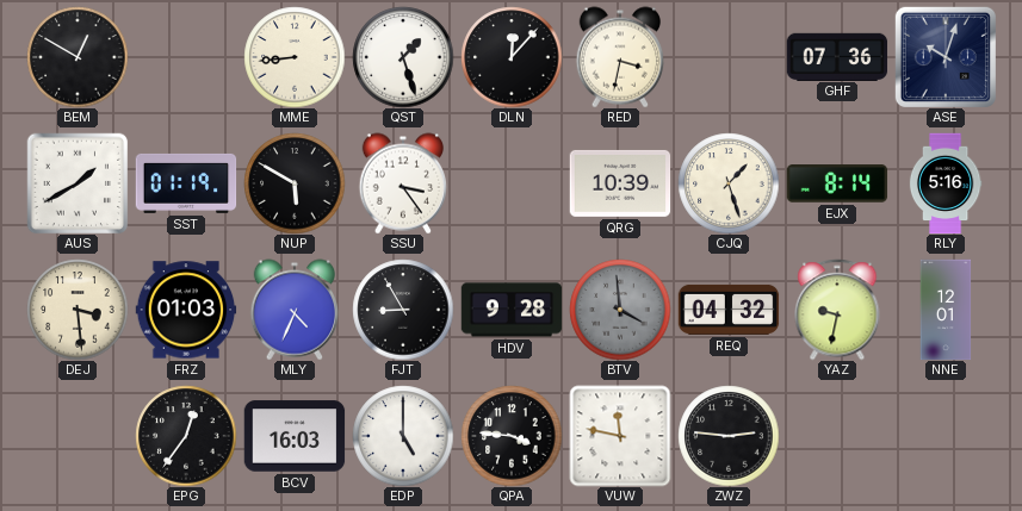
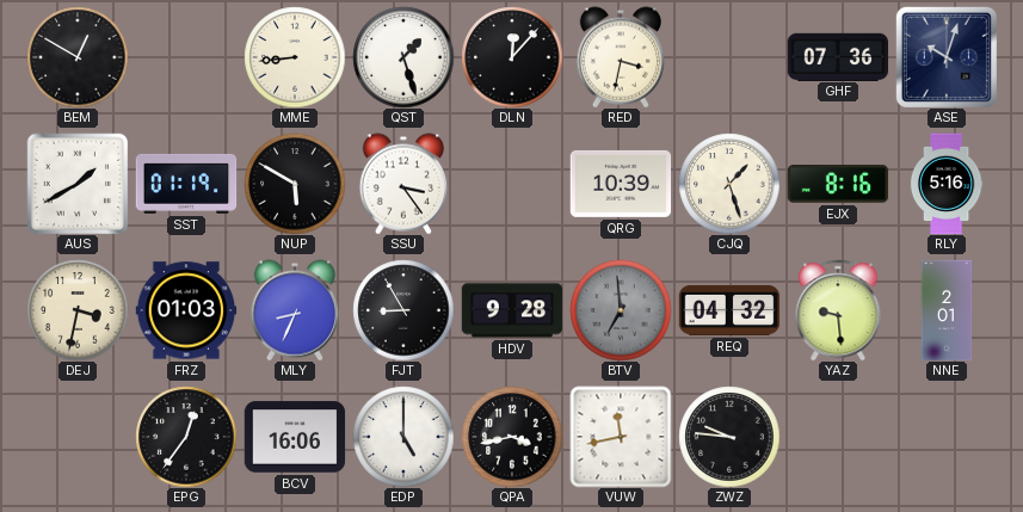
EJX: 8:14 -> 8:16 (838, 184)
DEJ: 3:29 -> 3:32 (78, 310)
MLY: 4:34 -> 8:34 (295, 310)
BTV: 3:59 -> 6:59 (621, 310)
YAZ: 9:32 -> 9:29 (838, 310)
NNE: 12:01 -> 2:01 (947, 310)
BCV: 16:03 -> 16:06 (295, 437)
QPA: 3:46 -> 3:43 (512, 437)
VUW: 11:47 -> 11:43 (621, 437)
ZWZ: 2:46 -> 9:46 (729, 437)
